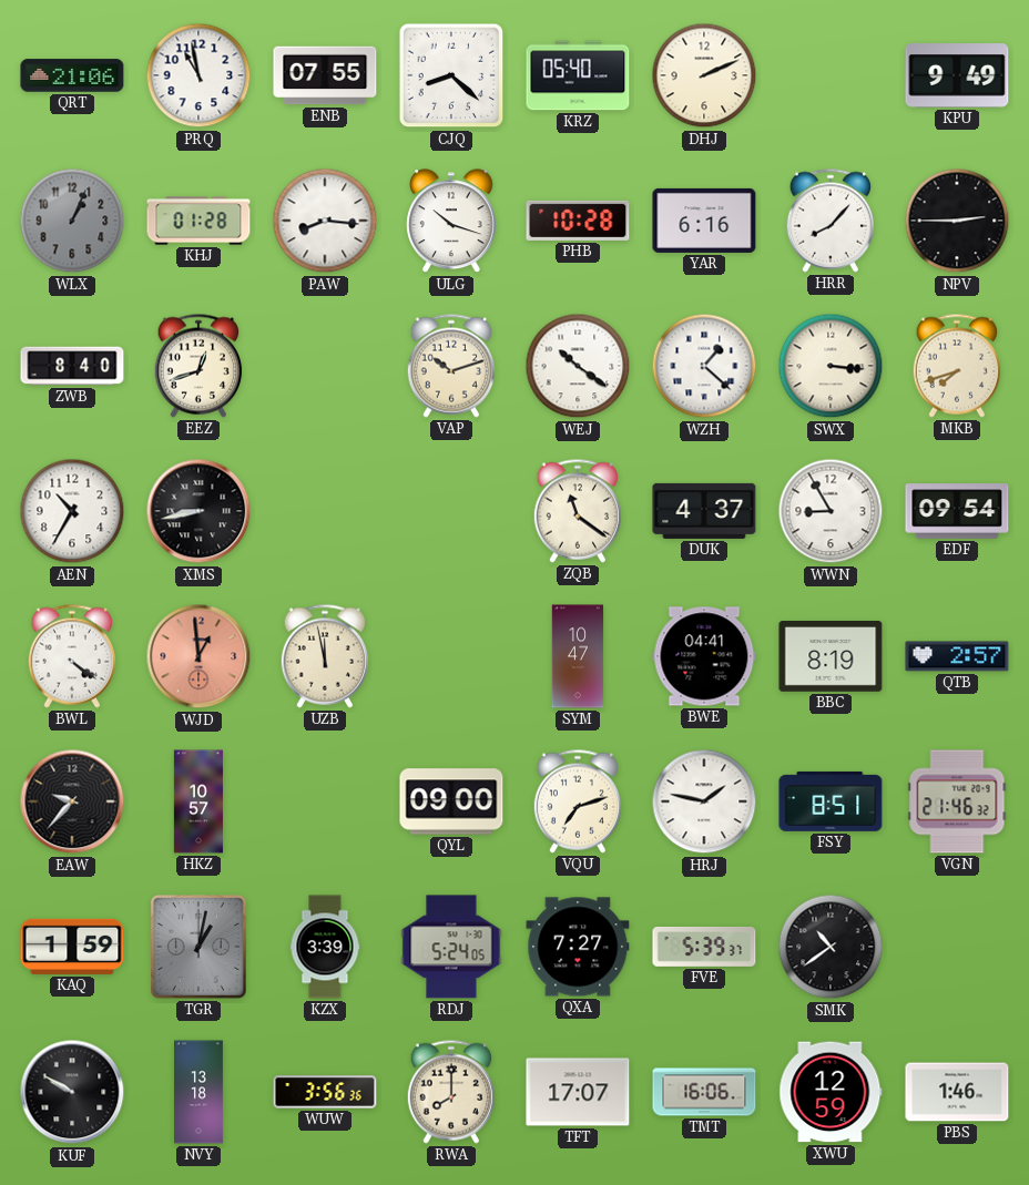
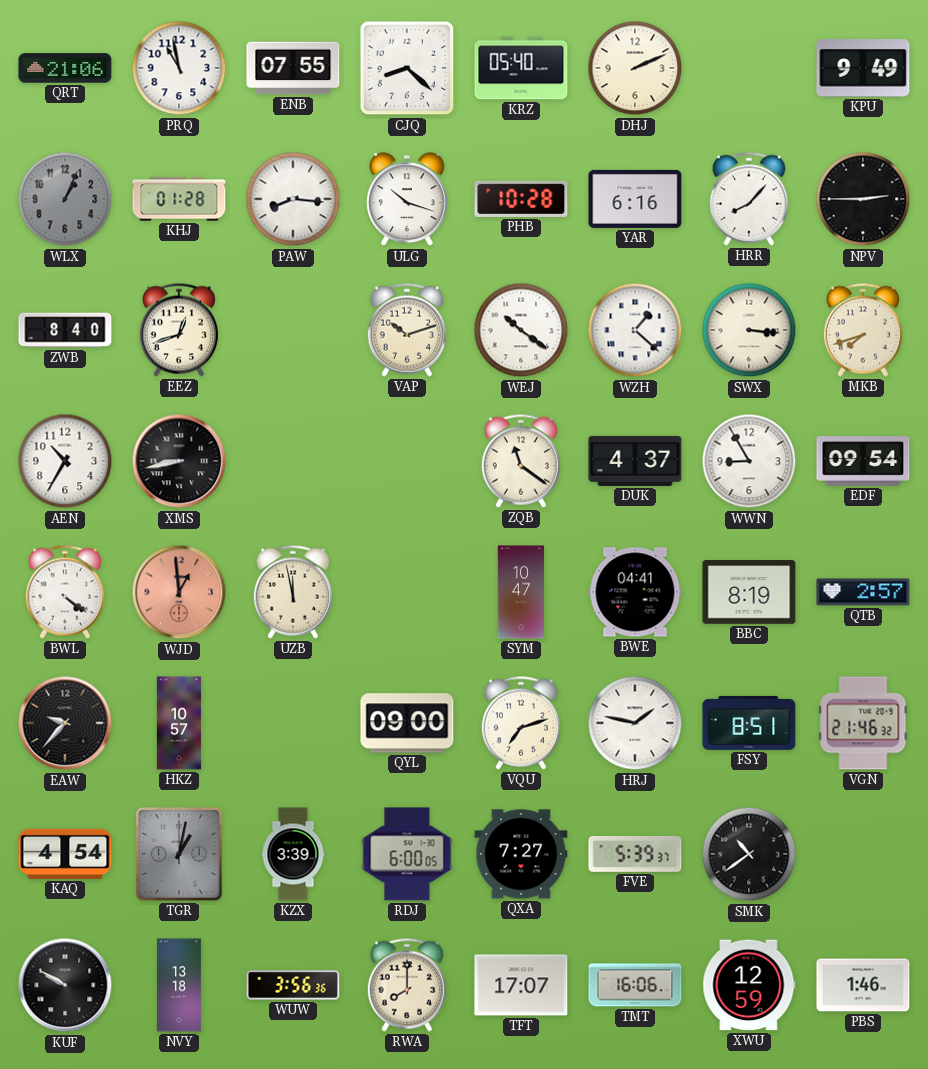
KAQ: 1:59 -> 4:54 (65, 854)
RDJ: 5:24 -> 6:00 (407, 854)
